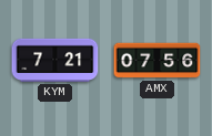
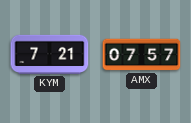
AMX: 07:56 -> 07:57 (142, 55)
